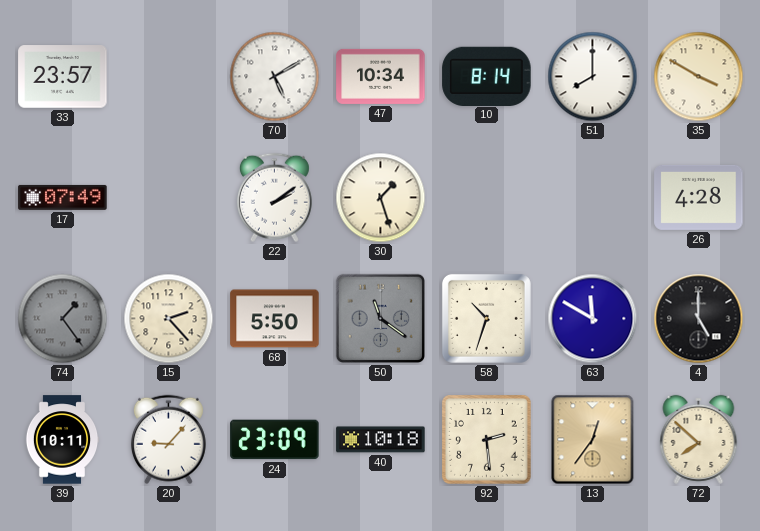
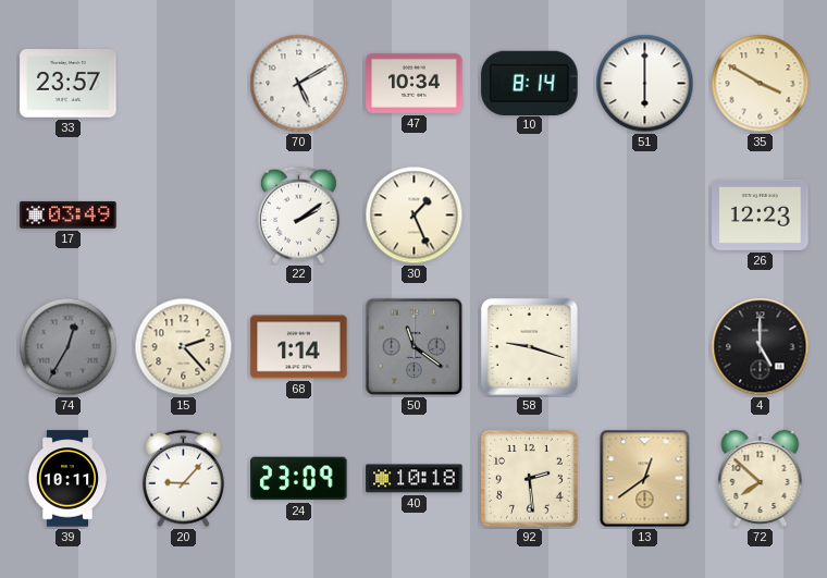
51: 8:00 -> 6:00 (645, 84)
17: 07:49 -> 03:49 (69, 214)
30: 1:27 -> 1:26 (415, 216)
26: 4:28 -> 12:23 (761, 214)
74: 1:24 -> 12:35 (69, 347)
68: 5:50 -> 1:14 (299, 347)
58: 10:33 -> 9:18 (529, 346)
63: 11:50 -> none (593, 319)
13: 12:36 -> 12:39 (645, 479)
